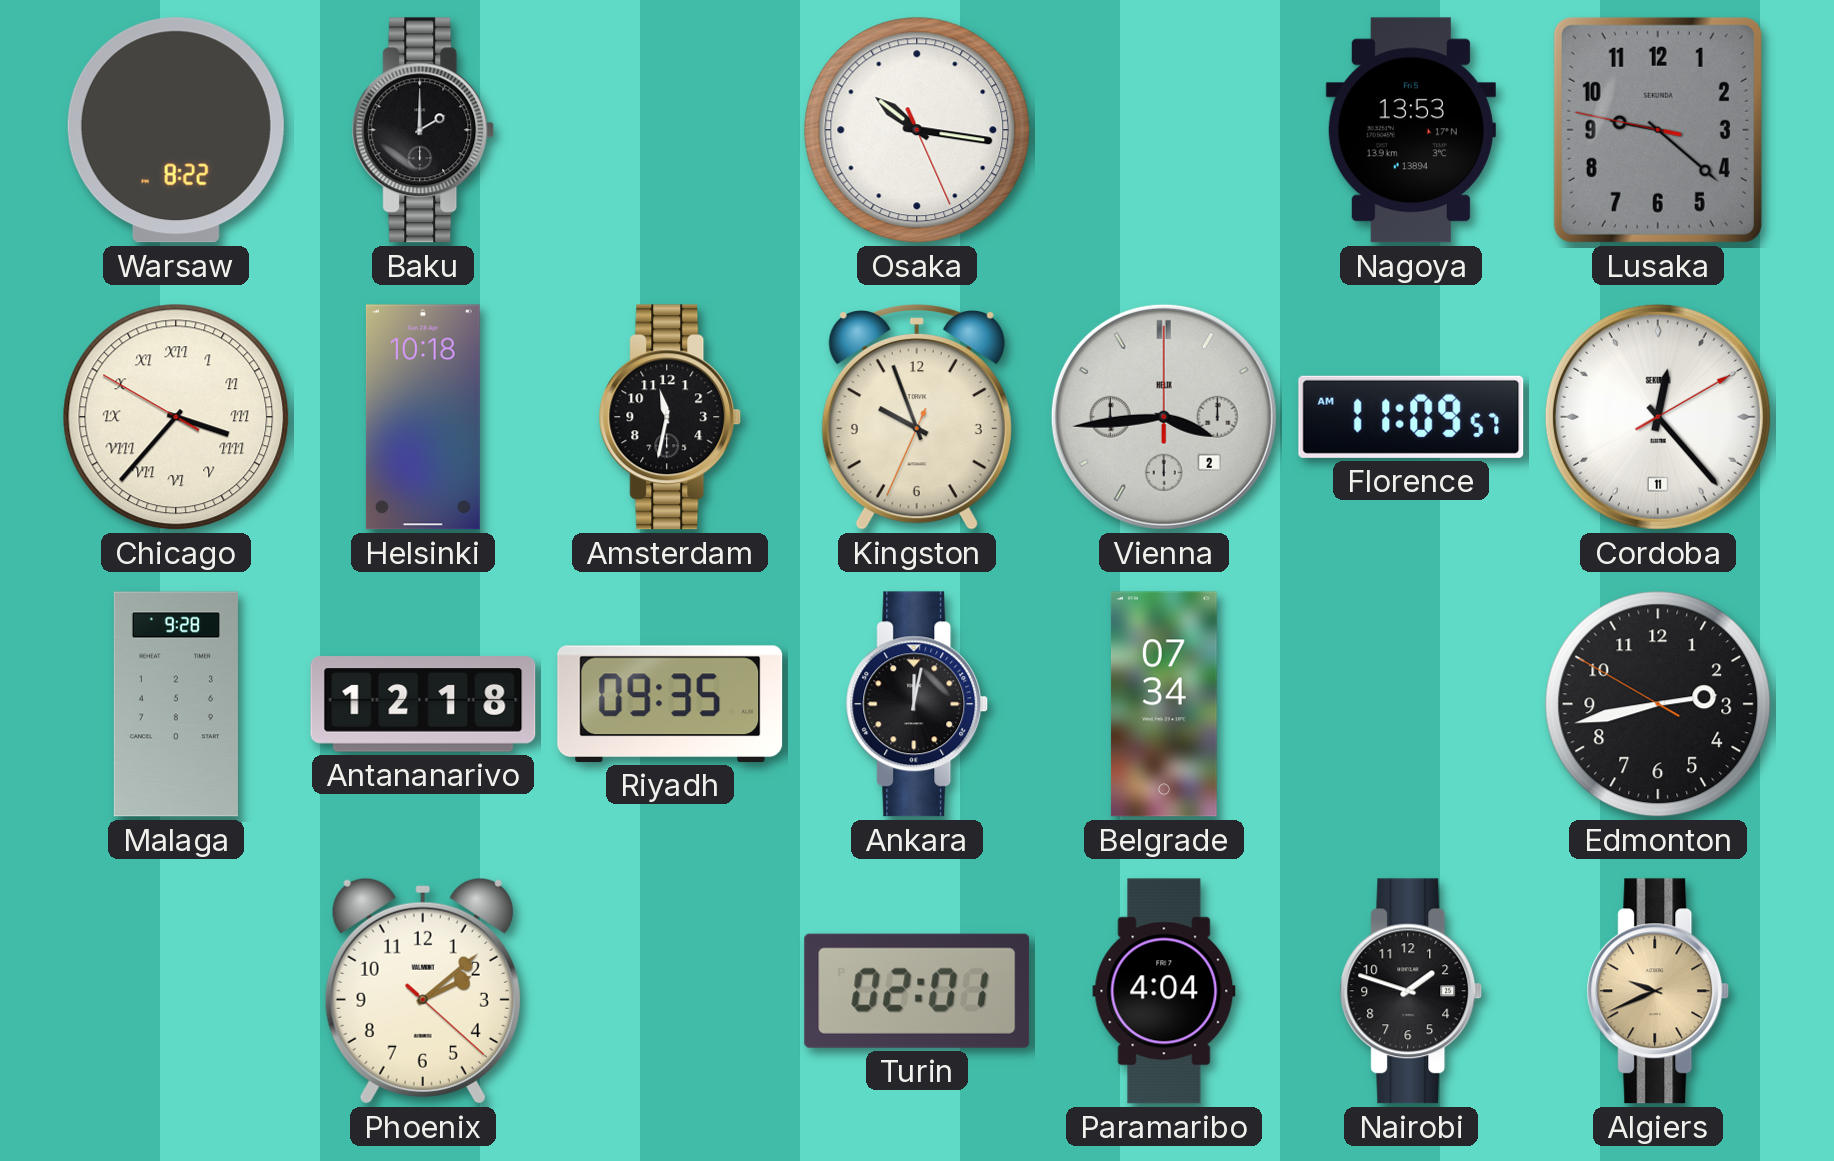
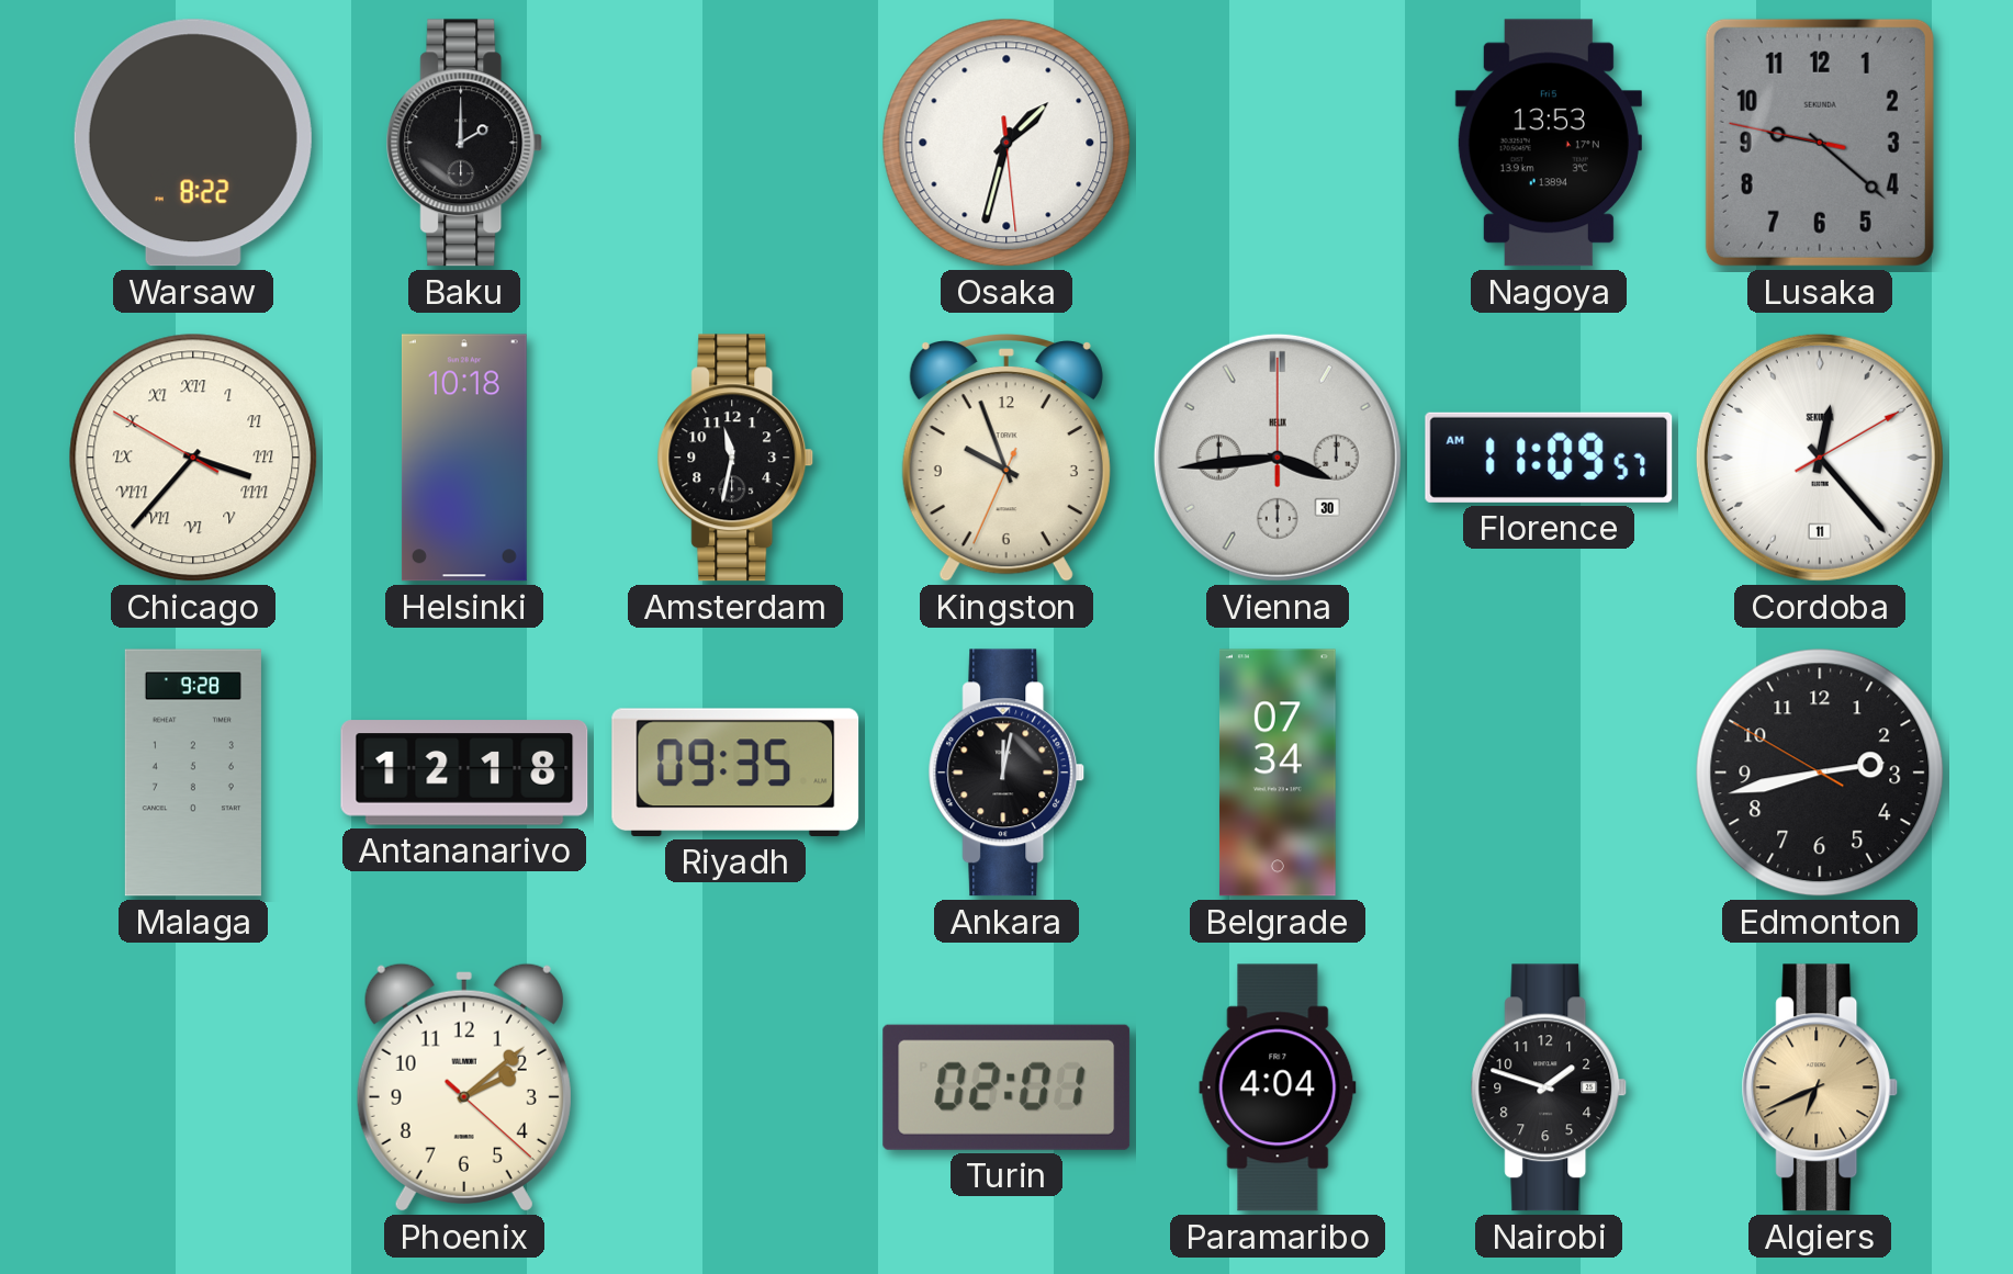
Osaka: 10:16 -> 1:32 (1007, 143)
Vienna date: 2 -> 30 (1278, 458)
Algiers: 9:41 -> 6:41 (1820, 1087)
